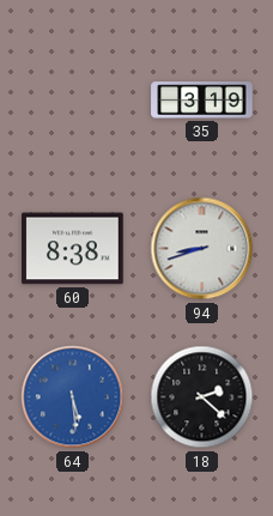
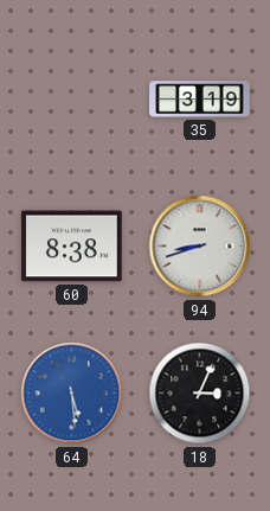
18: 2:22 -> 3:04 (200, 394)
